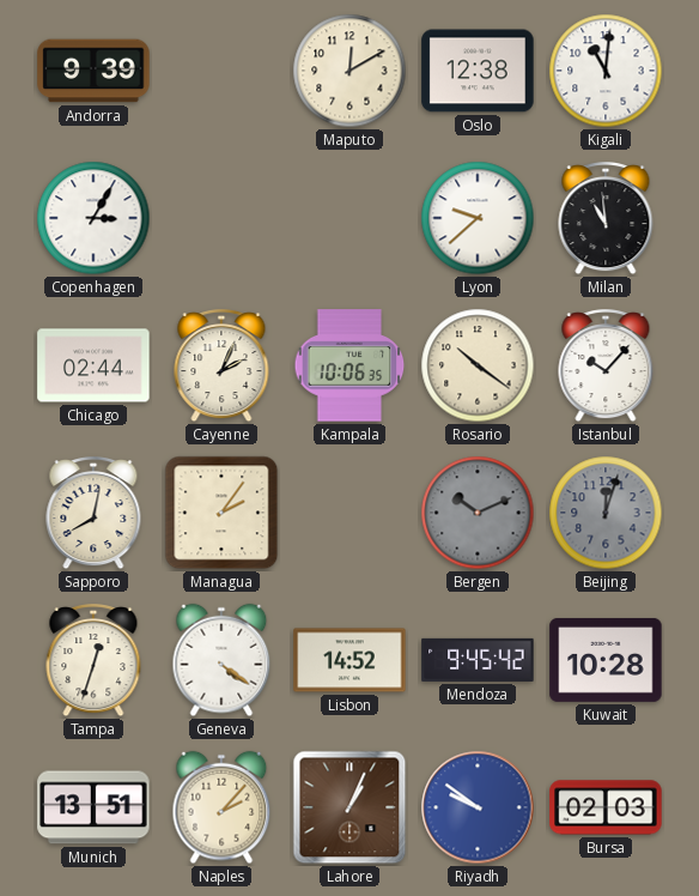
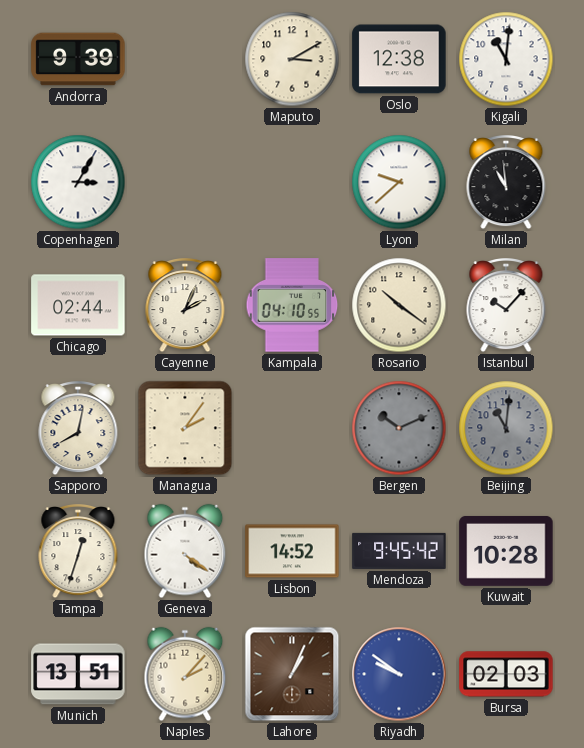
Maputo: 12:10 -> 3:10 (292, 59)
Kampala: 10:06 -> 04:10 (292, 305)
Beijing: 12:03 -> 11:01 (506, 428)
